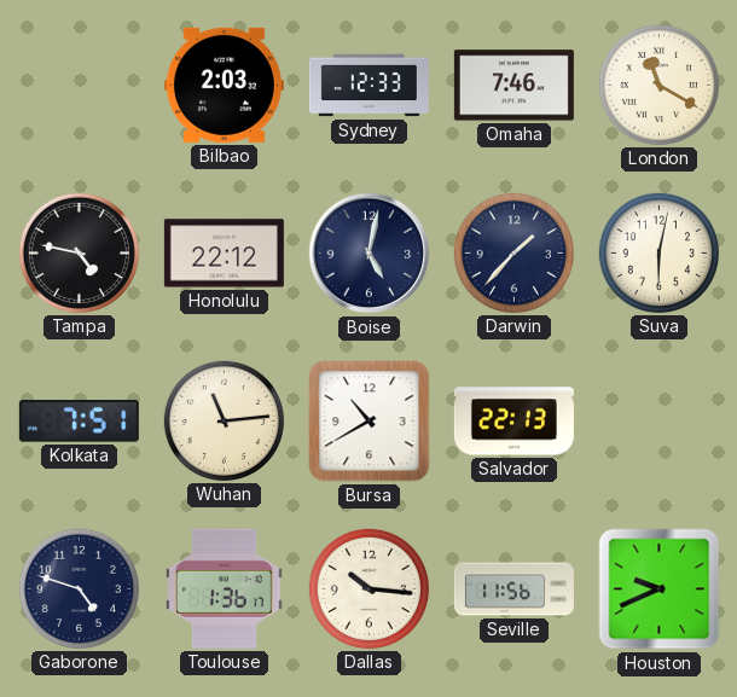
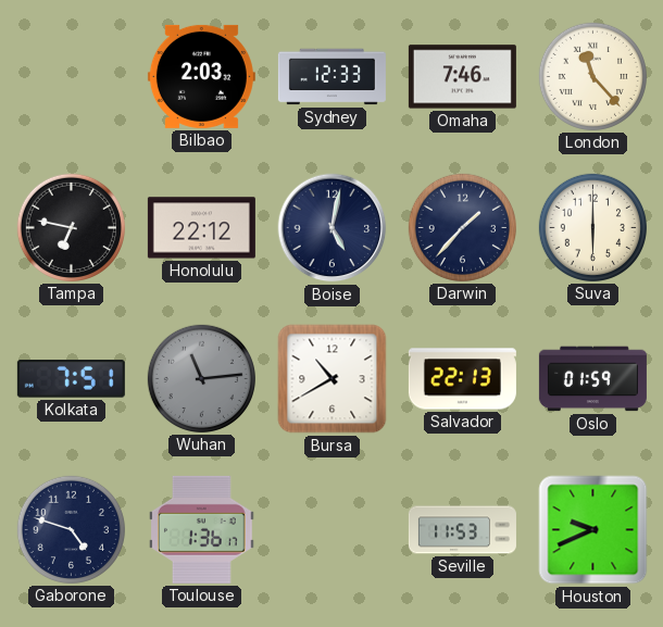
London: 11:20 -> 11:23 (592, 76)
Tampa: 4:47 -> 6:47 (71, 227)
Suva: 6:02 -> 6:00 (592, 227)
Wuhan dial: cream -> grey (201, 378)
Oslo: none -> 01:59 (592, 379)
Dallas: 10:16 -> none (368, 588)
Seville: 11:56 -> 11:53 (462, 530)
